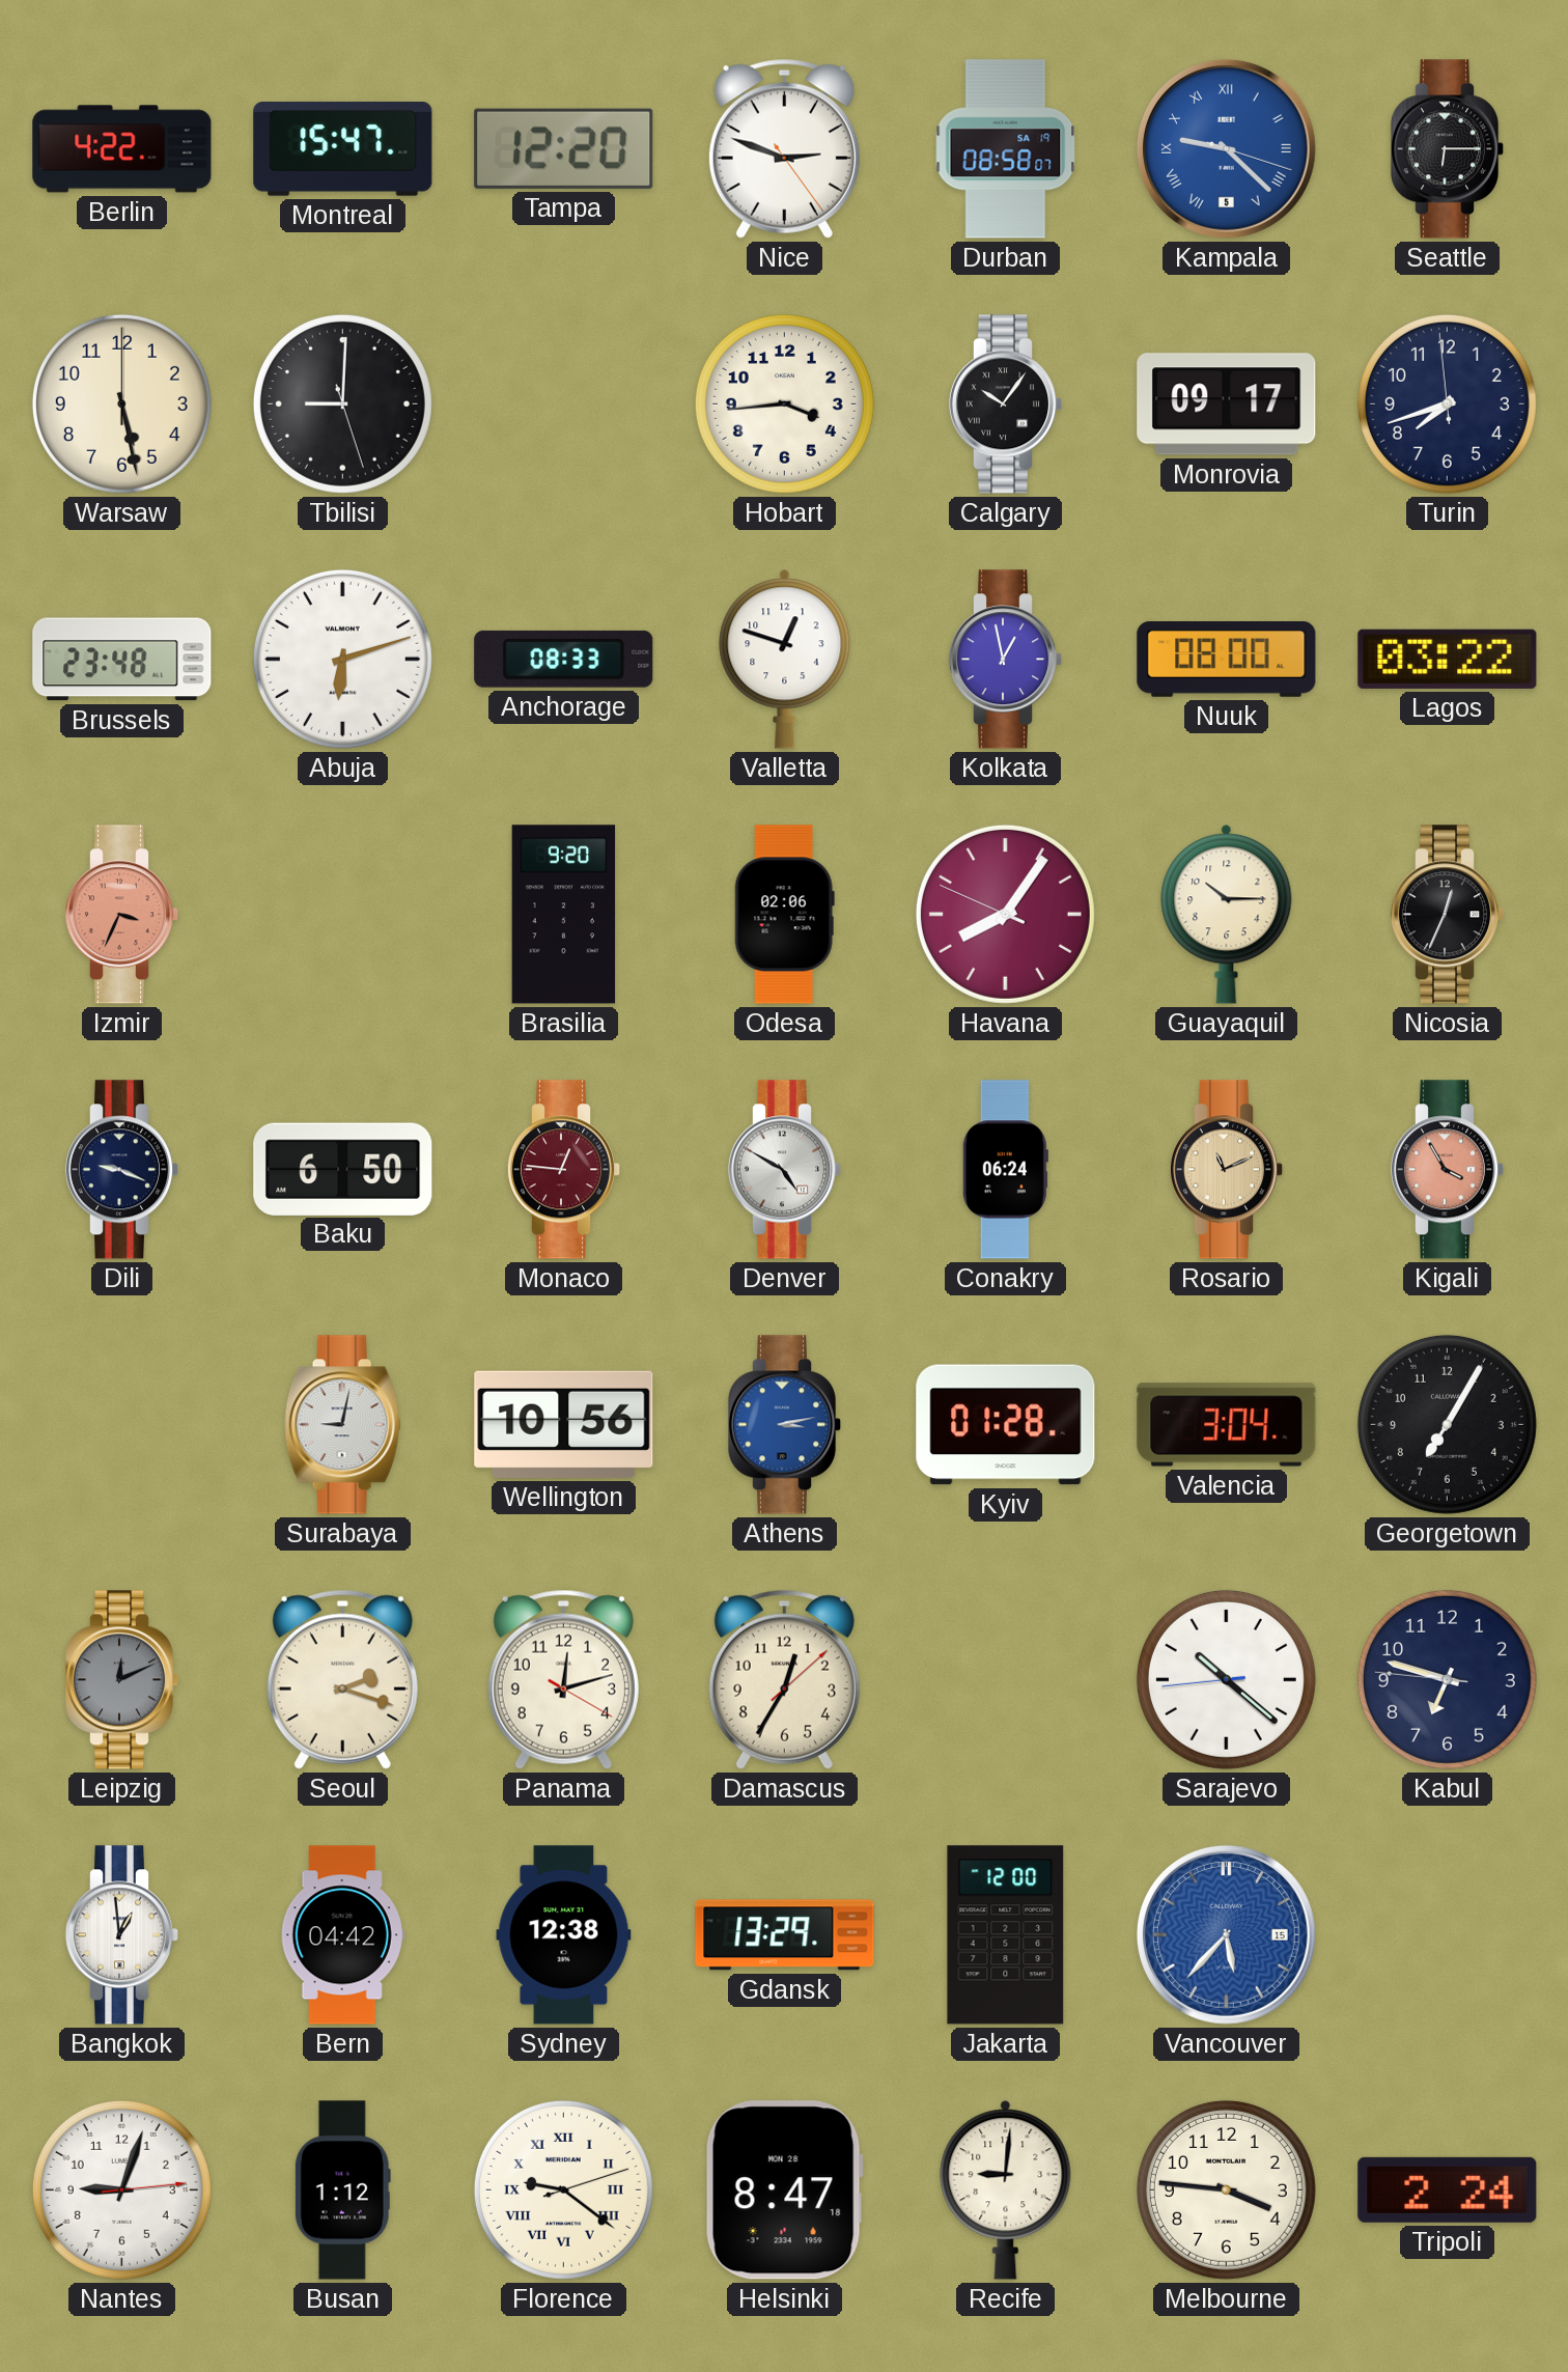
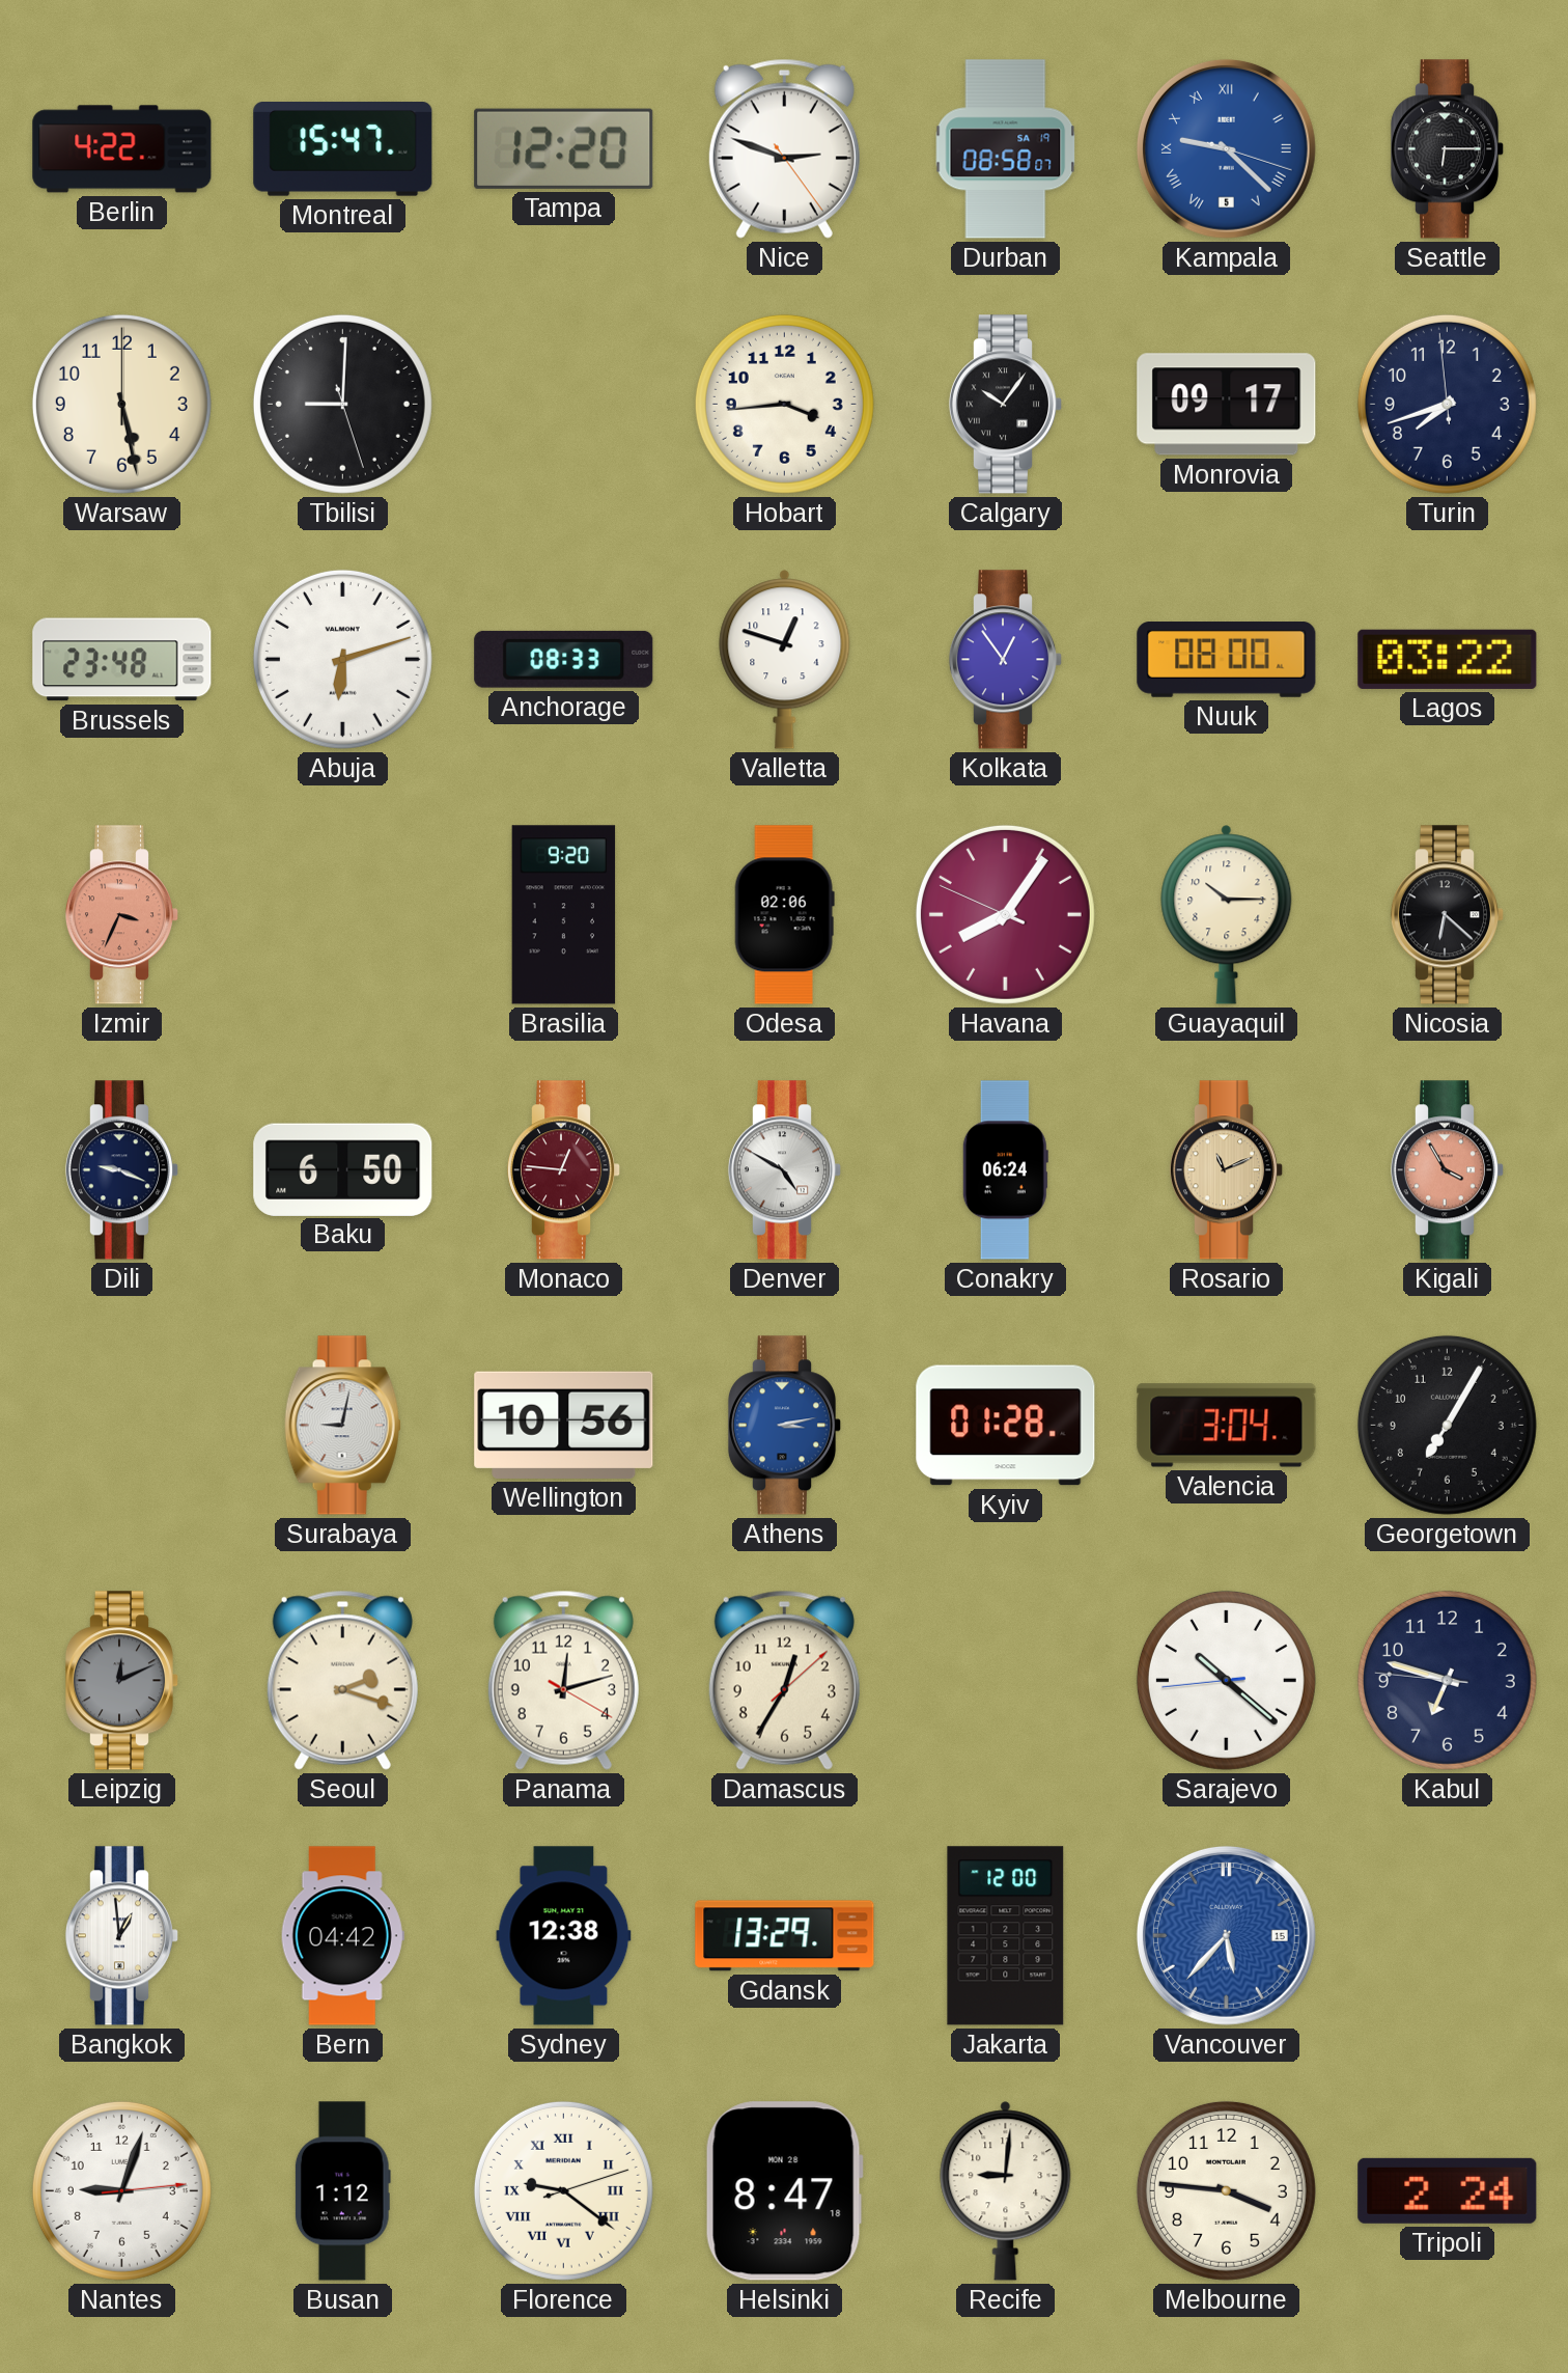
Kolkata: 12:58 -> 12:54 (1006, 660)
Nicosia: 12:34 -> 6:22 (1448, 915)
